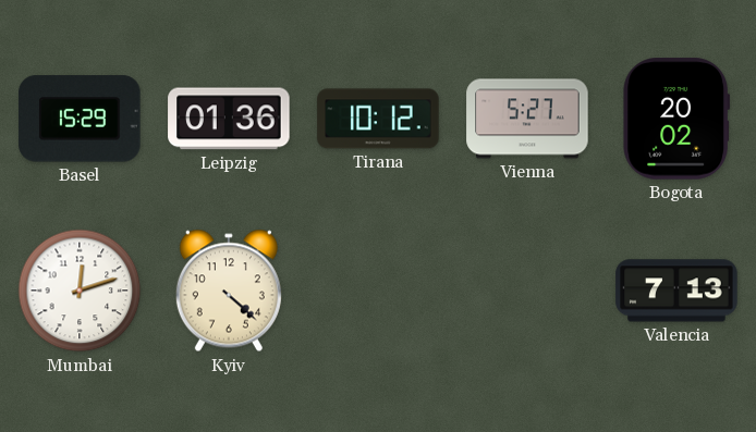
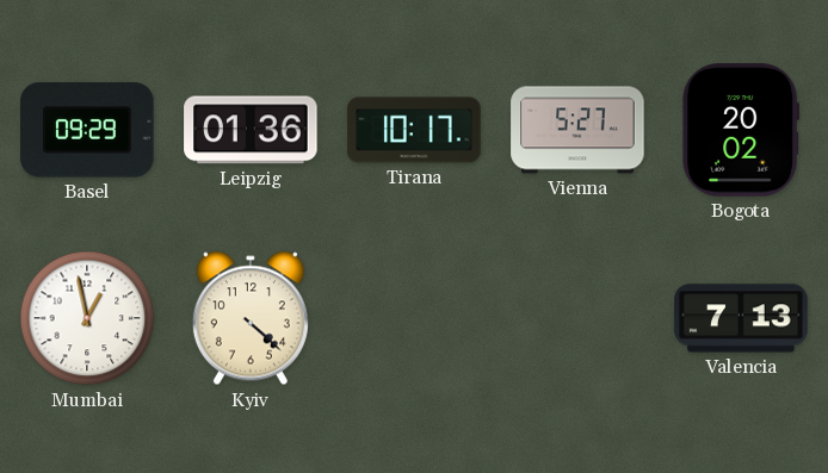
Basel: 15:29 -> 09:29 (87, 130)
Tirana: 10:12 -> 10:17 (414, 130)
Mumbai: 12:12 -> 12:58 (87, 318)
